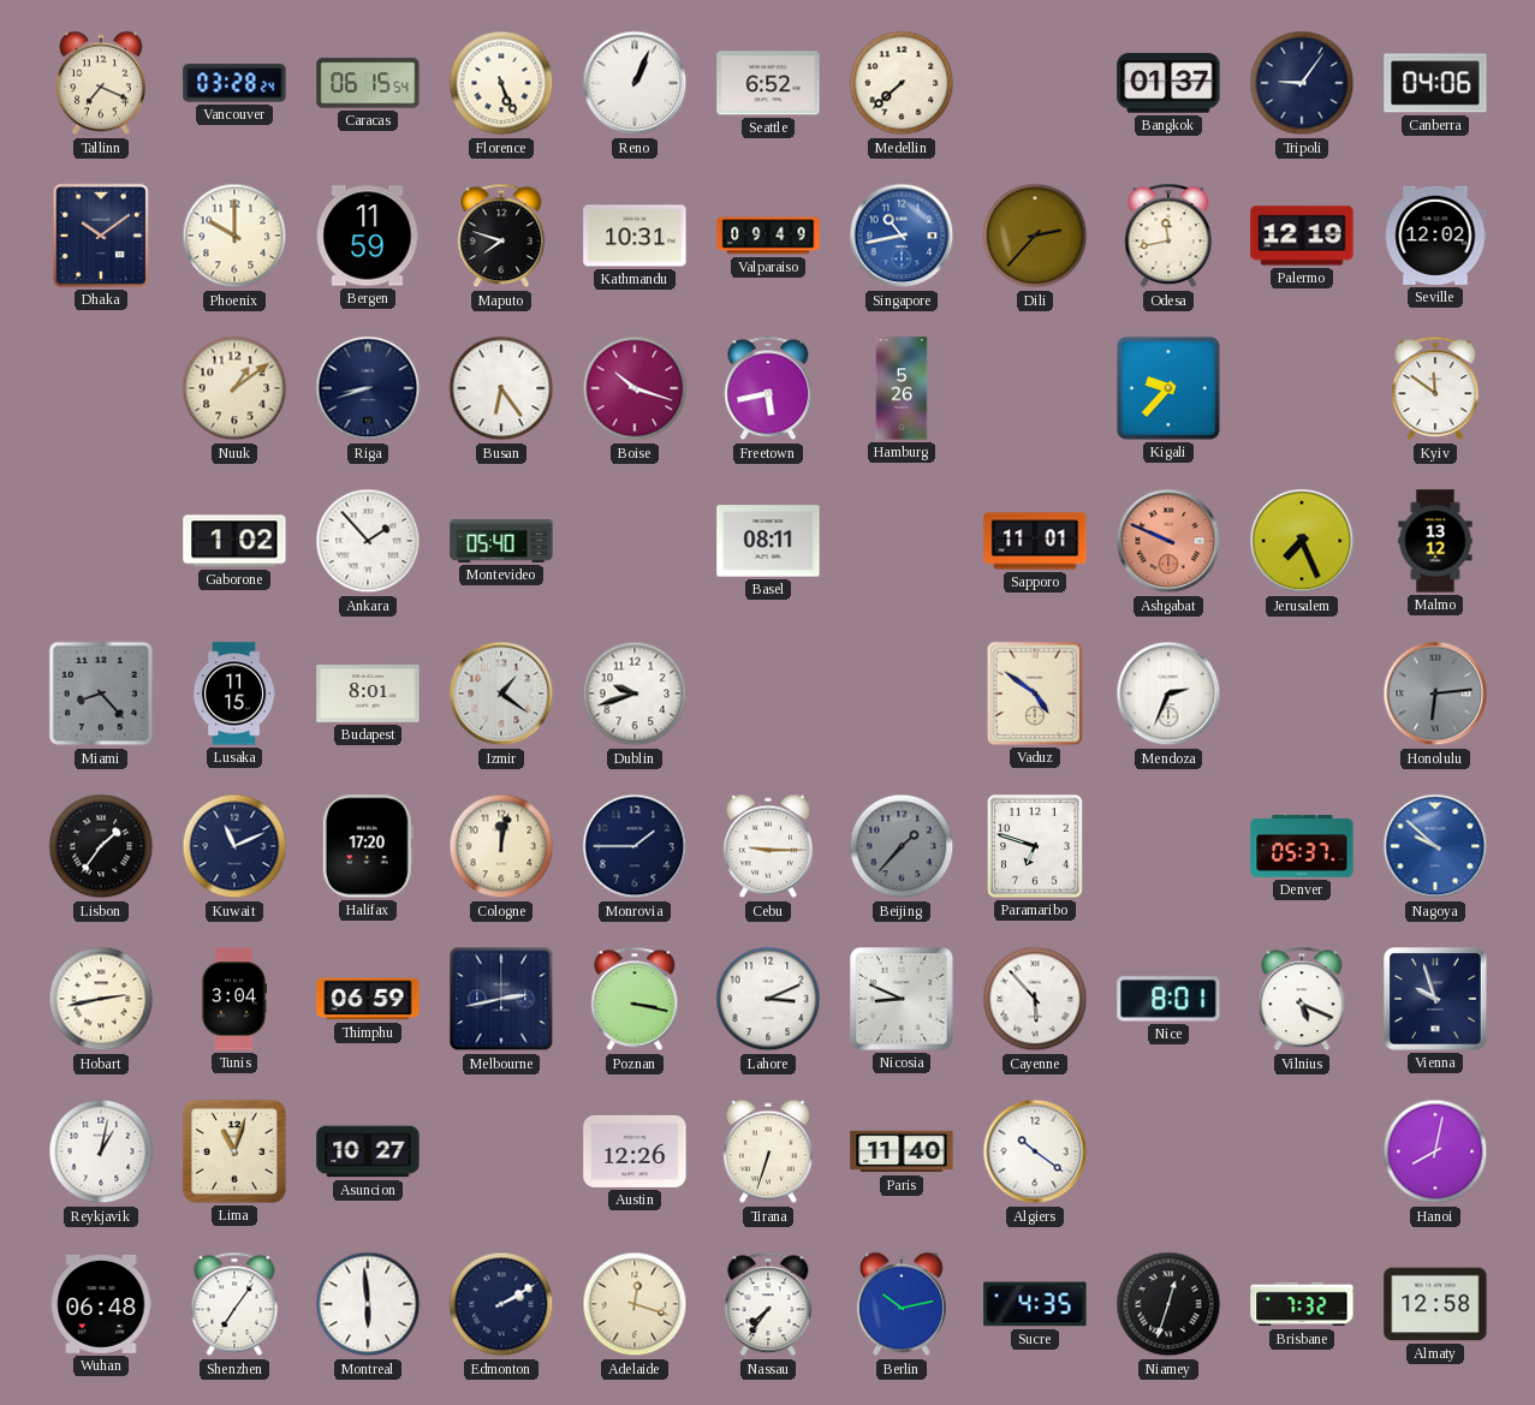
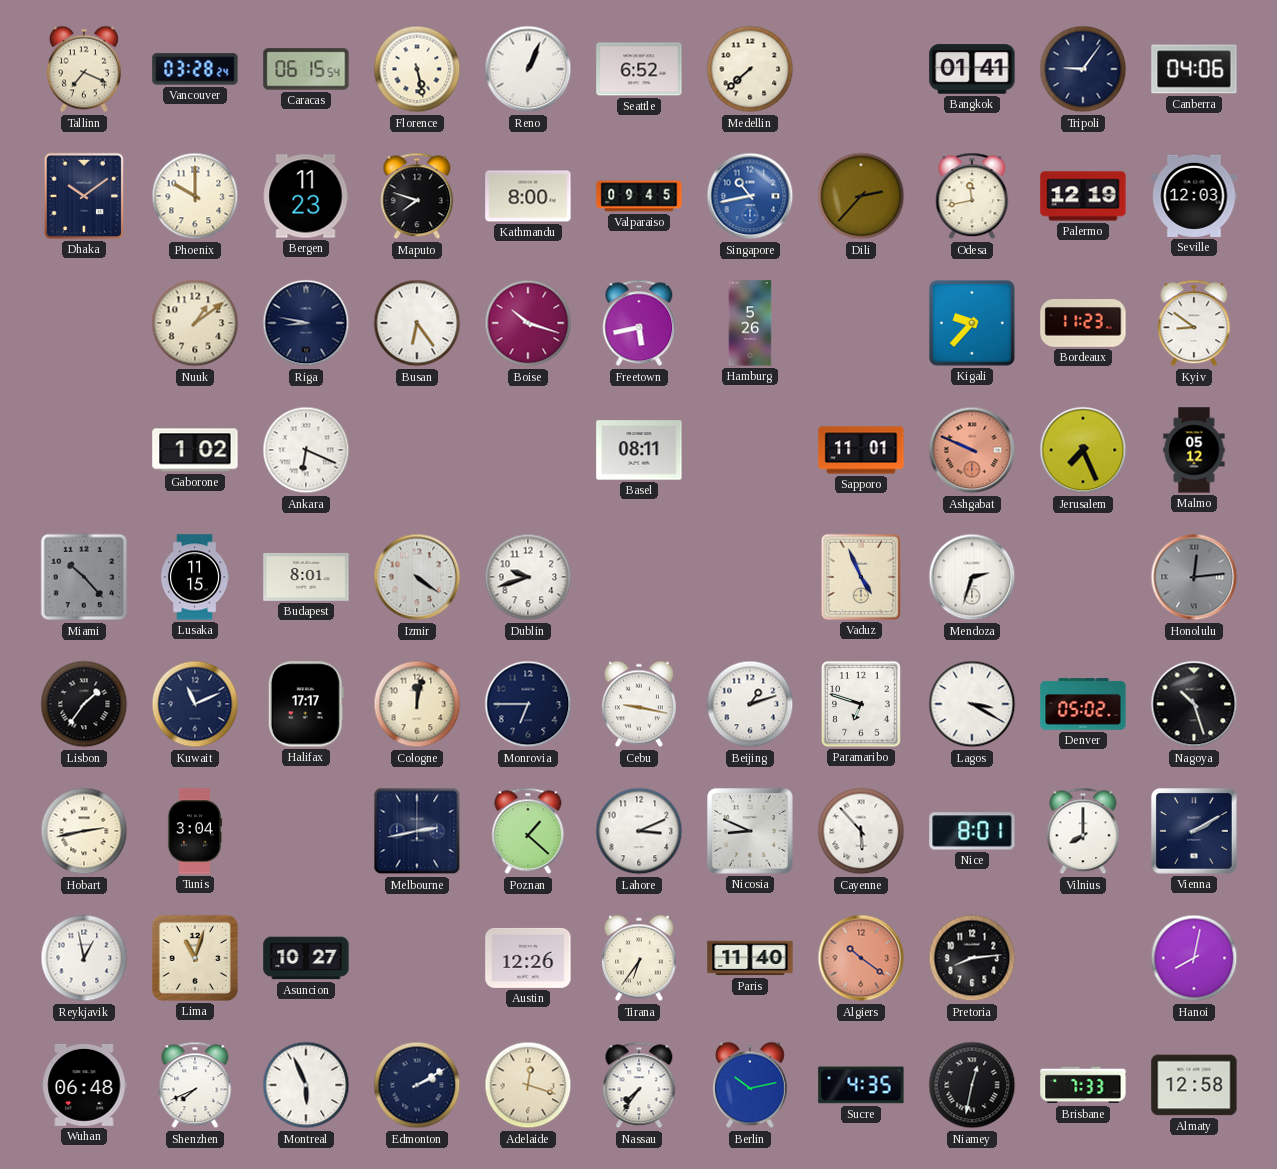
Florence: 5:26 -> 5:28 (417, 69)
Bangkok: 01:37 -> 01:41 (972, 69)
Bergen: 11:59 -> 11:23 (306, 196)
Kathmandu: 10:31 -> 8:00 (528, 196)
Valparaiso: 09:49 -> 09:45 (639, 196)
Seville: 12:02 -> 12:03 (1194, 196)
Riga: 8:42 -> 8:47 (306, 323)
Bordeaux: none -> 11:23 (1083, 324)
Kyiv: 11:51 -> 8:51 (1194, 323)
Ankara: 1:53 -> 6:19 (306, 450)
Montevideo: 05:40 -> none (501, 541)
Malmo: 13:12 -> 05:12 (1194, 450)
Miami: 8:23 -> 10:23 (84, 577)
Izmir: 1:21 -> 4:21 (417, 577)
Vaduz: 4:51 -> 4:56 (861, 577)
Mendoza: 2:34 -> 2:33 (972, 577)
Honolulu: 6:14 -> 12:14 (1194, 577)
Halifax: 17:20 -> 17:17 (306, 704)
Monrovia: 1:45 -> 6:45 (528, 704)
Cebu: 9:15 -> 9:17 (639, 704)
Beijing: 1:37 -> 1:12 (750, 704)
Beijing dial: grey -> white (750, 704)
Lagos: none -> 3:20 (972, 704)
Denver: 05:37 -> 05:02 (1083, 704)
Nagoya: 9:52 -> 10:27 (1194, 704)
Nagoya dial: blue -> black (1194, 704)
Thimphu: 06:59 -> none (368, 999)
Poznan: 3:17 -> 1:22 (528, 831)
Vilnius: 5:19 -> 8:00 (1083, 831)
Vienna: 9:57 -> 2:10 (1195, 832)
Reykjavik: 1:02 -> 12:58 (84, 958)
Tirana: 6:33 -> 6:36 (639, 958)
Algiers dial: white -> salmon (861, 958)
Pretoria: none -> 8:14 (972, 958)
Shenzhen: 7:06 -> 7:41 (195, 1085)
Montreal: 5:59 -> 5:56 (306, 1085)
Niamey: 12:33 -> 12:32 (972, 1085)
Brisbane: 7:32 -> 7:33 (1083, 1085)
